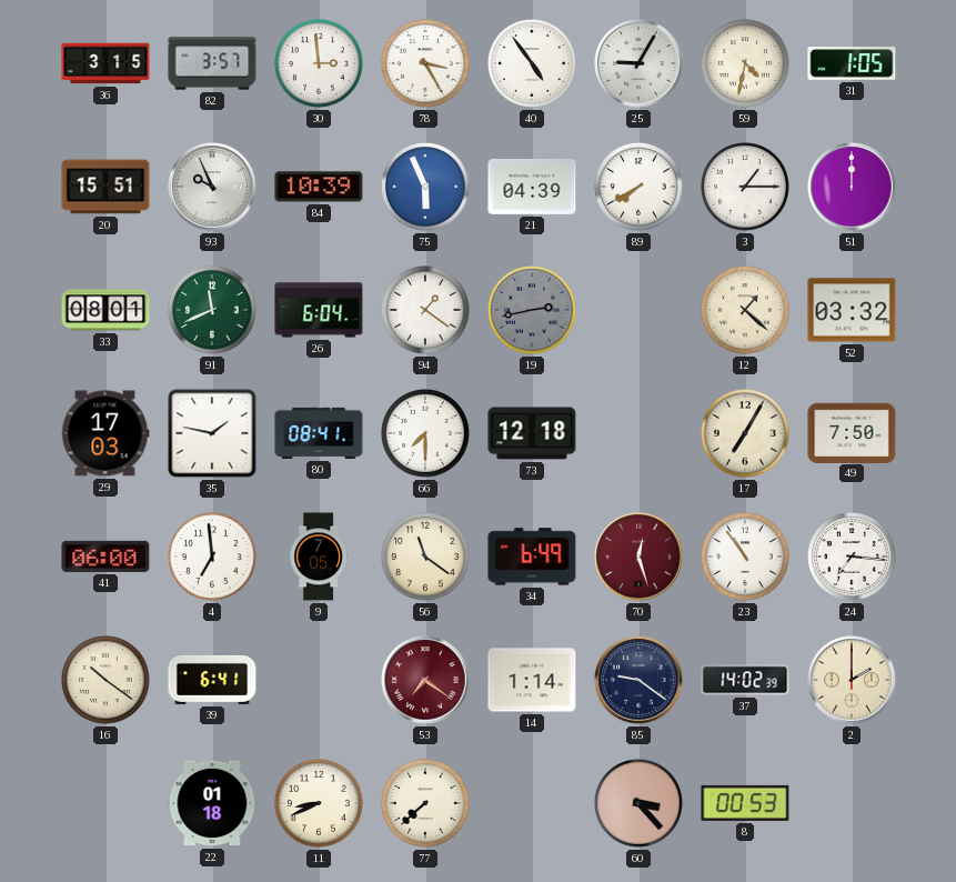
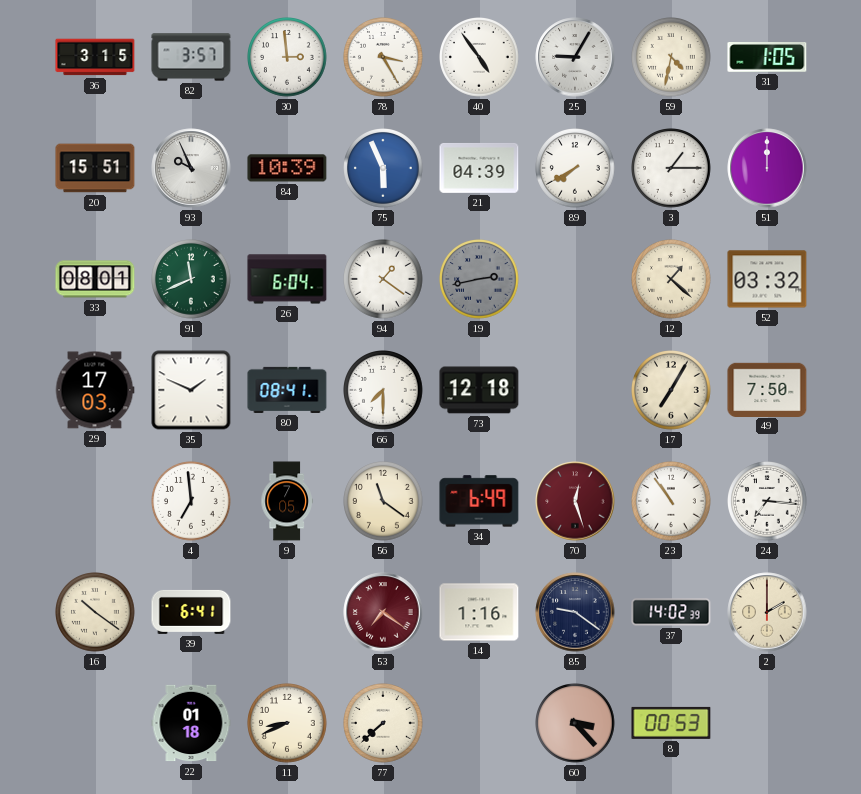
35: 1:47 -> 1:49 (191, 390)
41: 06:00 -> none (105, 557)
14: 1:14 -> 1:16 (479, 612)
